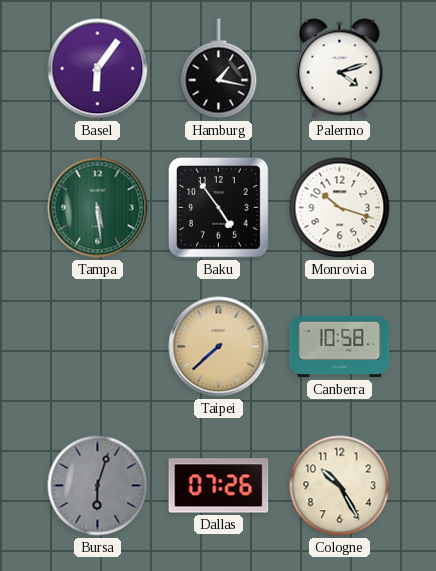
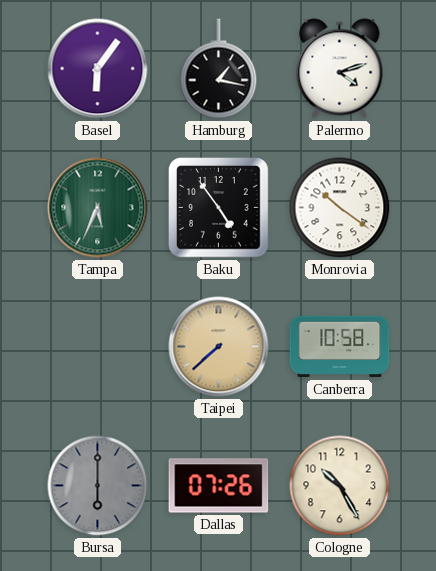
Tampa: 5:29 -> 5:34 (98, 208)
Monrovia: 10:18 -> 10:21 (340, 208)
Bursa: 6:03 -> 6:00 (98, 486)
